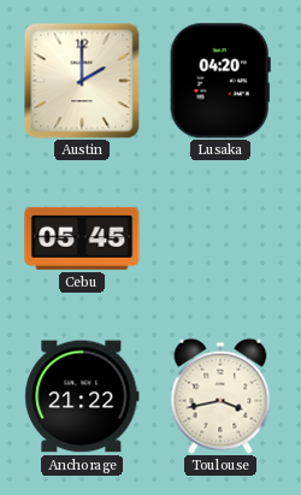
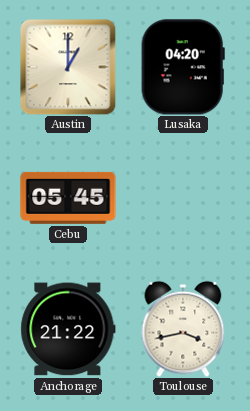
Austin: 2:00 -> 1:00 (68, 67)
